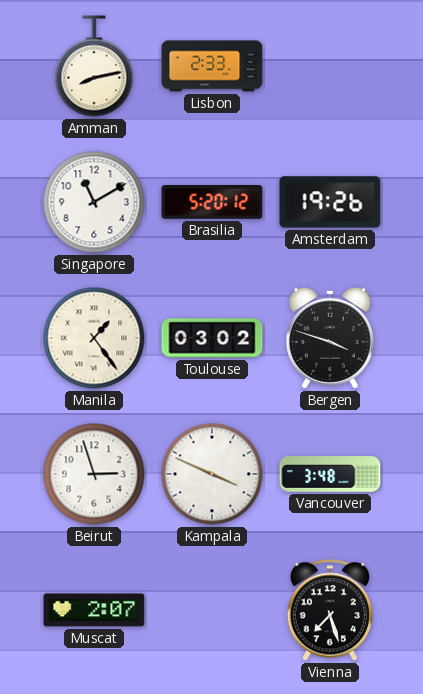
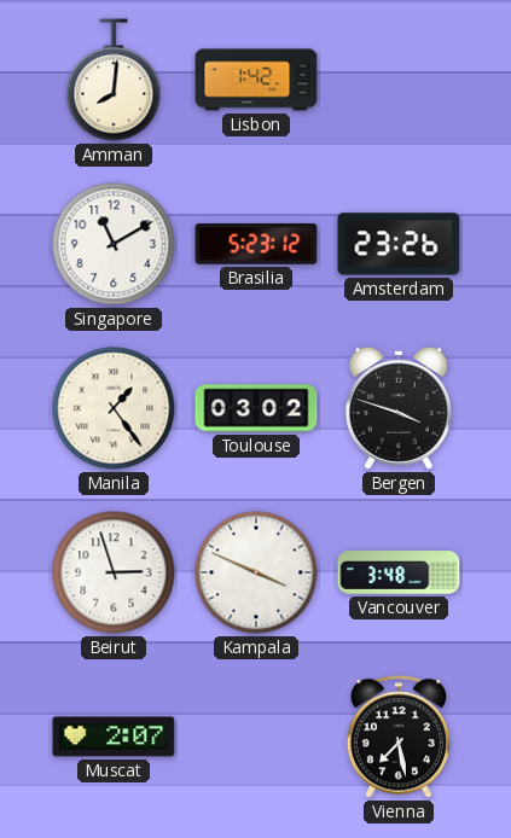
Amman: 8:13 -> 8:01 (114, 80)
Lisbon: 2:33 -> 1:42 (256, 80)
Brasilia: 5:20 -> 5:23 (256, 245)
Amsterdam: 19:26 -> 23:26 (399, 244)
Vienna: 7:27 -> 7:28 (399, 737)
